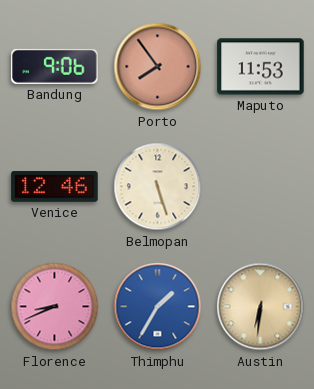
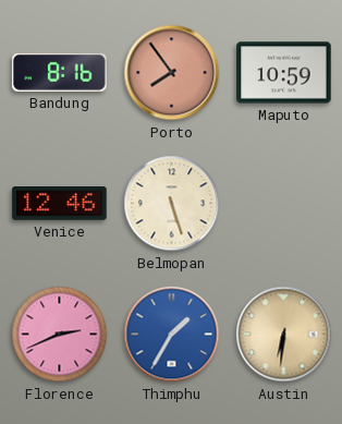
Bandung: 9:06 -> 8:16 (60, 72)
Maputo: 11:53 -> 10:59 (284, 73)
Florence: 8:41 -> 2:41 (60, 335)
